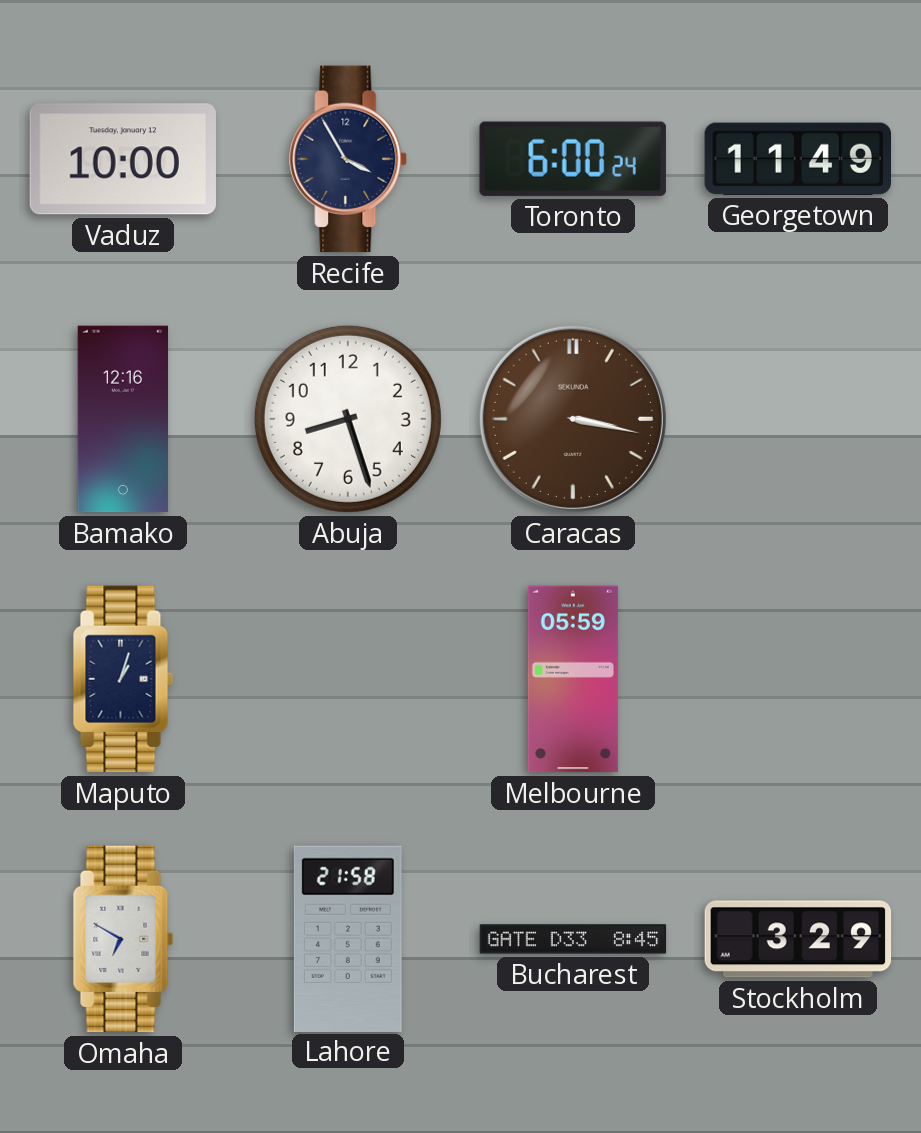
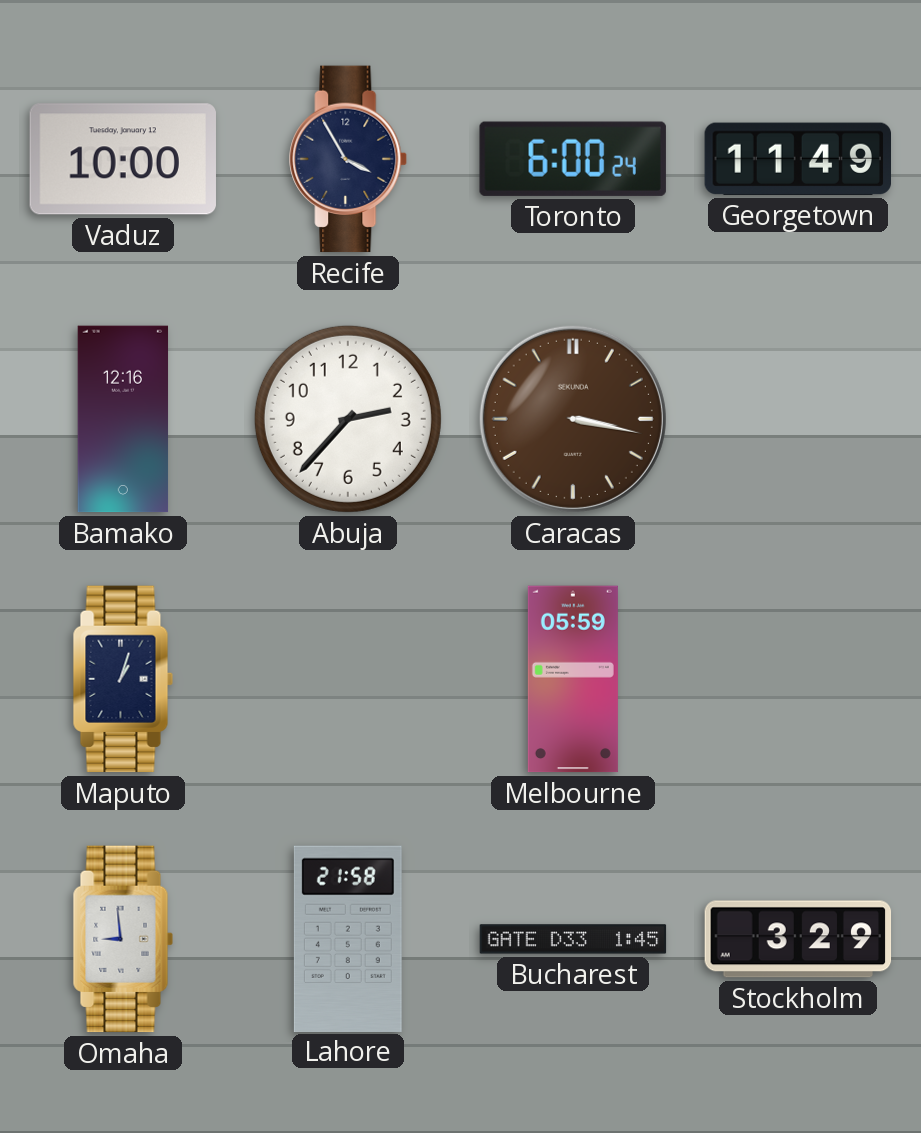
Abuja: 8:27 -> 2:37 (348, 419)
Omaha: 6:50 -> 8:59 (123, 939)
Bucharest: 8:45 -> 1:45 (573, 939)
